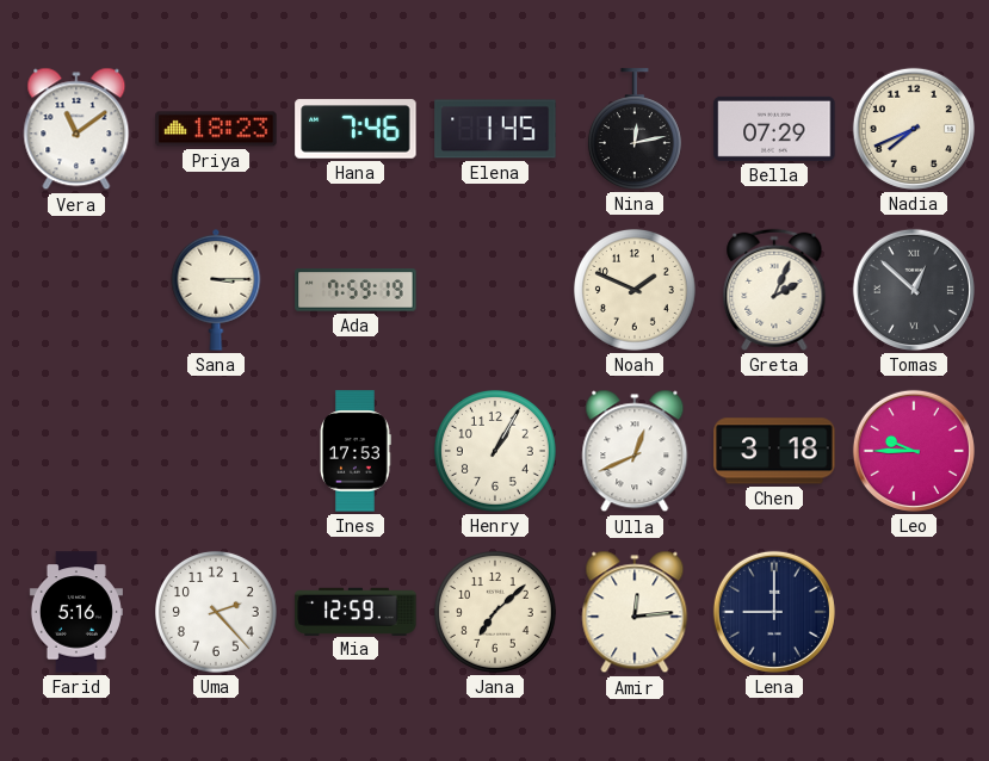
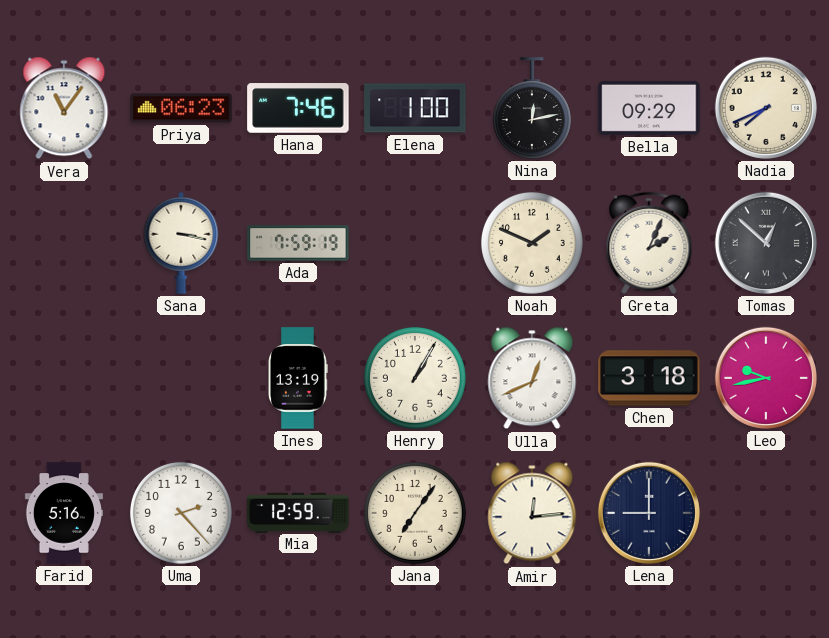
Vera: 11:09 -> 11:06 (64, 108)
Priya: 18:23 -> 06:23 (181, 108)
Elena: 1:45 -> 1:00 (415, 108)
Bella: 07:29 -> 09:29 (649, 108)
Sana: 3:15 -> 3:17 (181, 243)
Ines: 17:53 -> 13:19 (298, 378)
Leo: 9:45 -> 9:43 (766, 378)
Jana: 7:08 -> 7:06 (415, 513)
